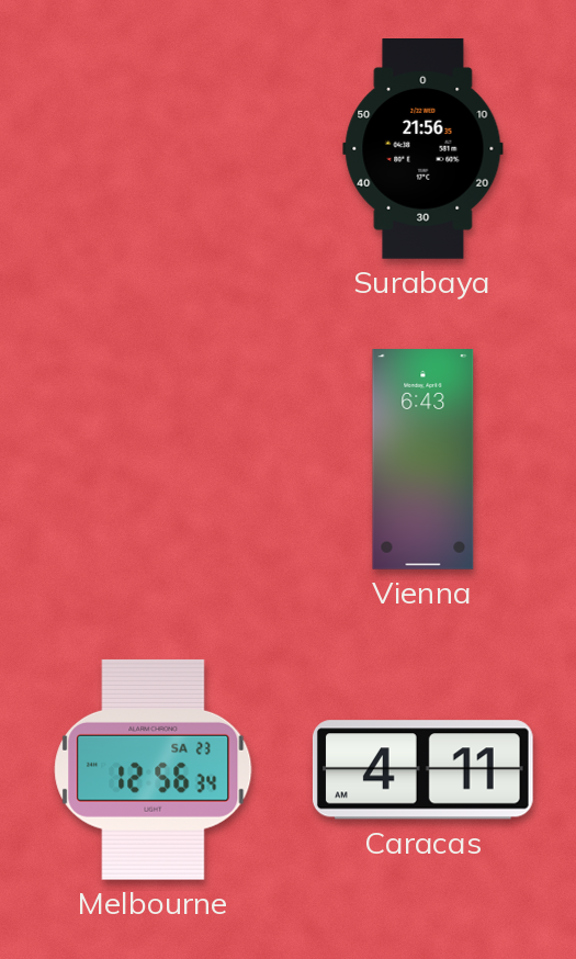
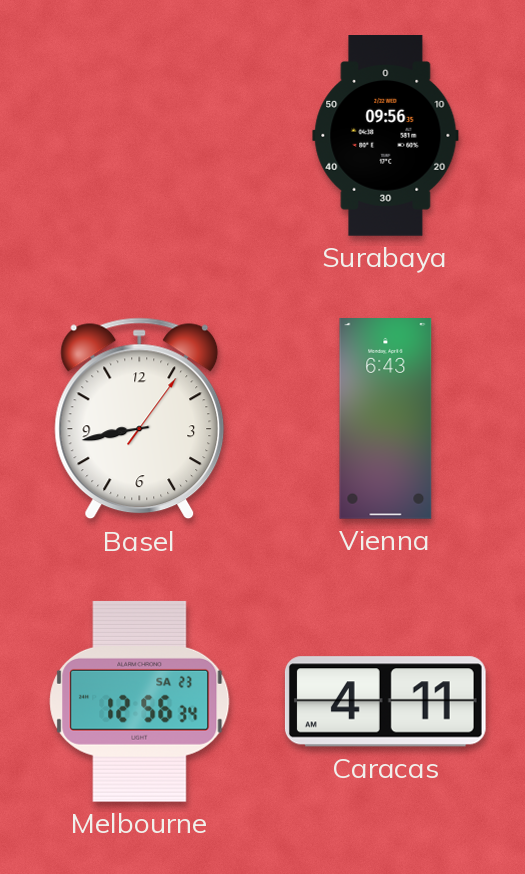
Surabaya: 21:56 -> 09:56 (386, 136)
Basel: none -> 8:43 (140, 419)
